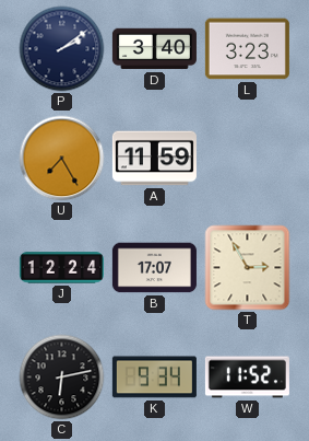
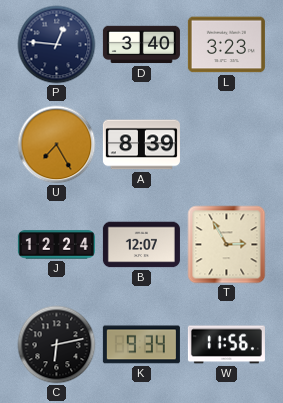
P: 2:09 -> 12:46 (57, 45)
A: 11:59 -> 8:39 (141, 145)
B: 17:07 -> 12:07 (141, 245)
W: 11:52 -> 11:56 (226, 345)
